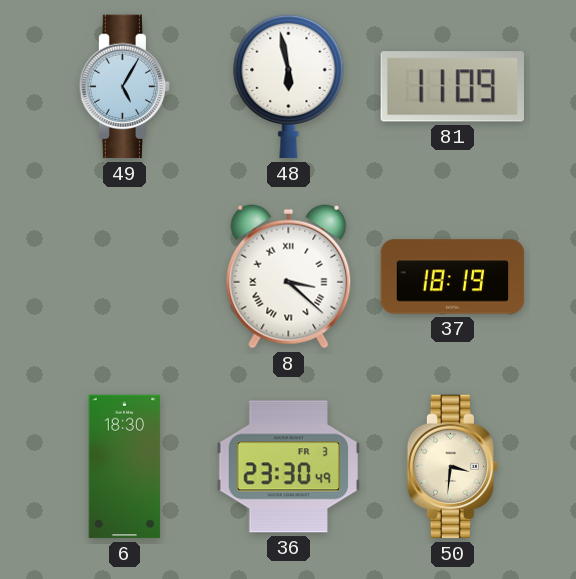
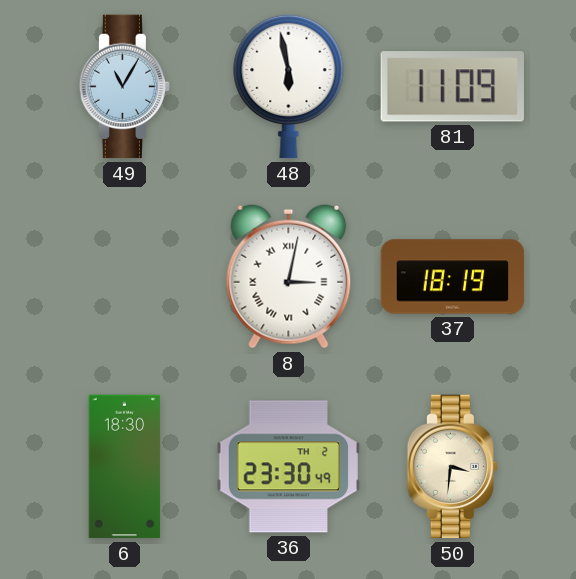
49: 5:05 -> 11:05 (125, 87)
8: 3:22 -> 3:02 (289, 276)
36 date: FR 3 -> TH 2 (289, 467)
